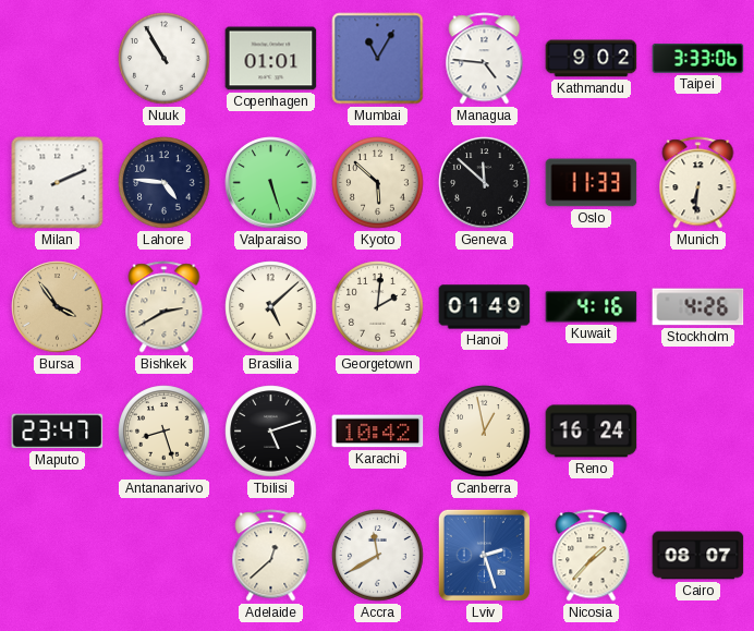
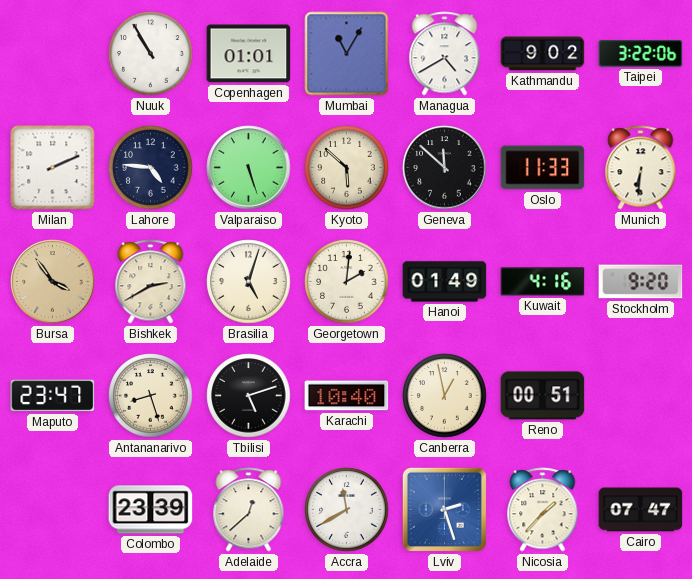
Managua: 4:46 -> 4:40 (445, 54)
Taipei: 3:33 -> 3:22 (641, 54)
Brasilia: 5:08 -> 5:03 (249, 282)
Stockholm: 4:26 -> 9:20 (641, 282)
Karachi: 10:42 -> 10:40 (347, 396)
Reno: 16:24 -> 00:51 (543, 396)
Colombo: none -> 23:39 (151, 510)
Cairo: 08:07 -> 07:47 (641, 510)
